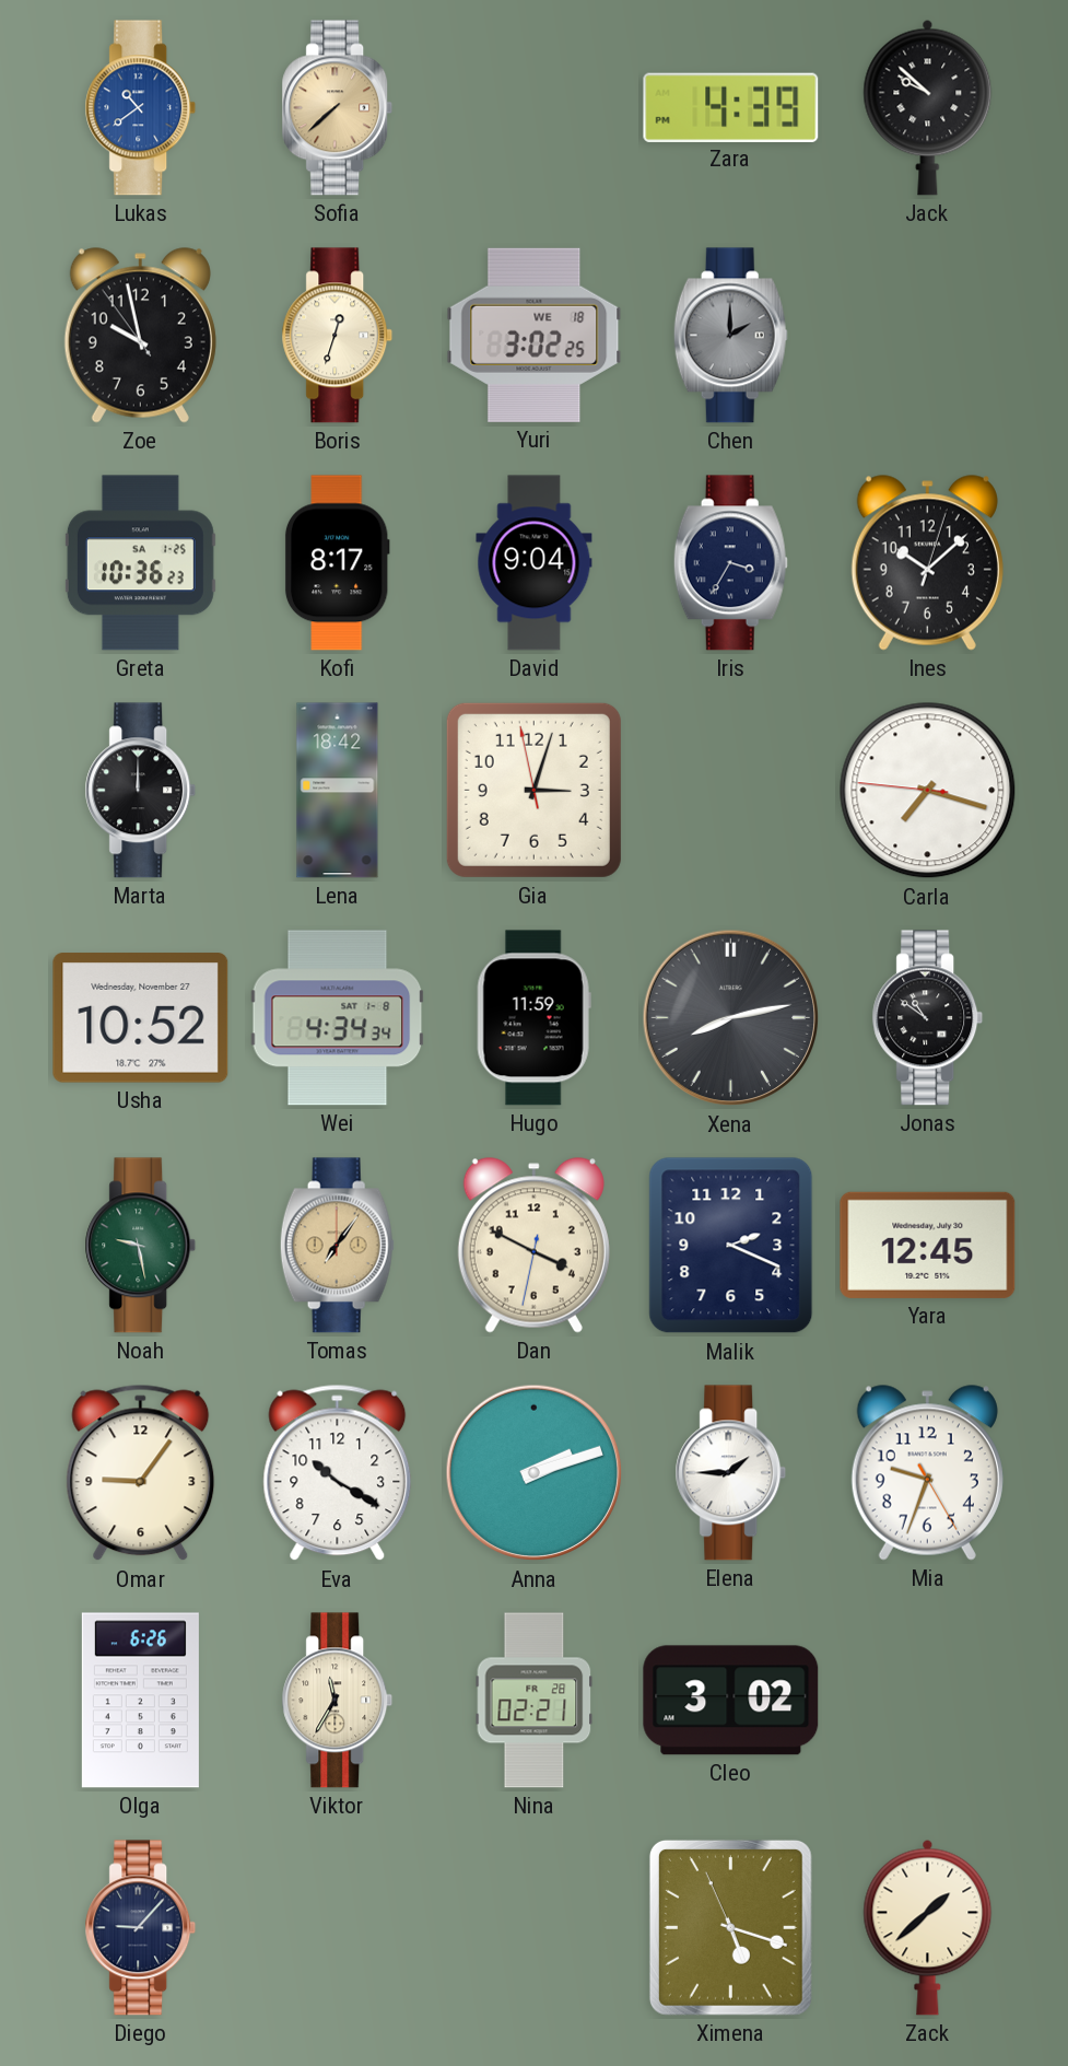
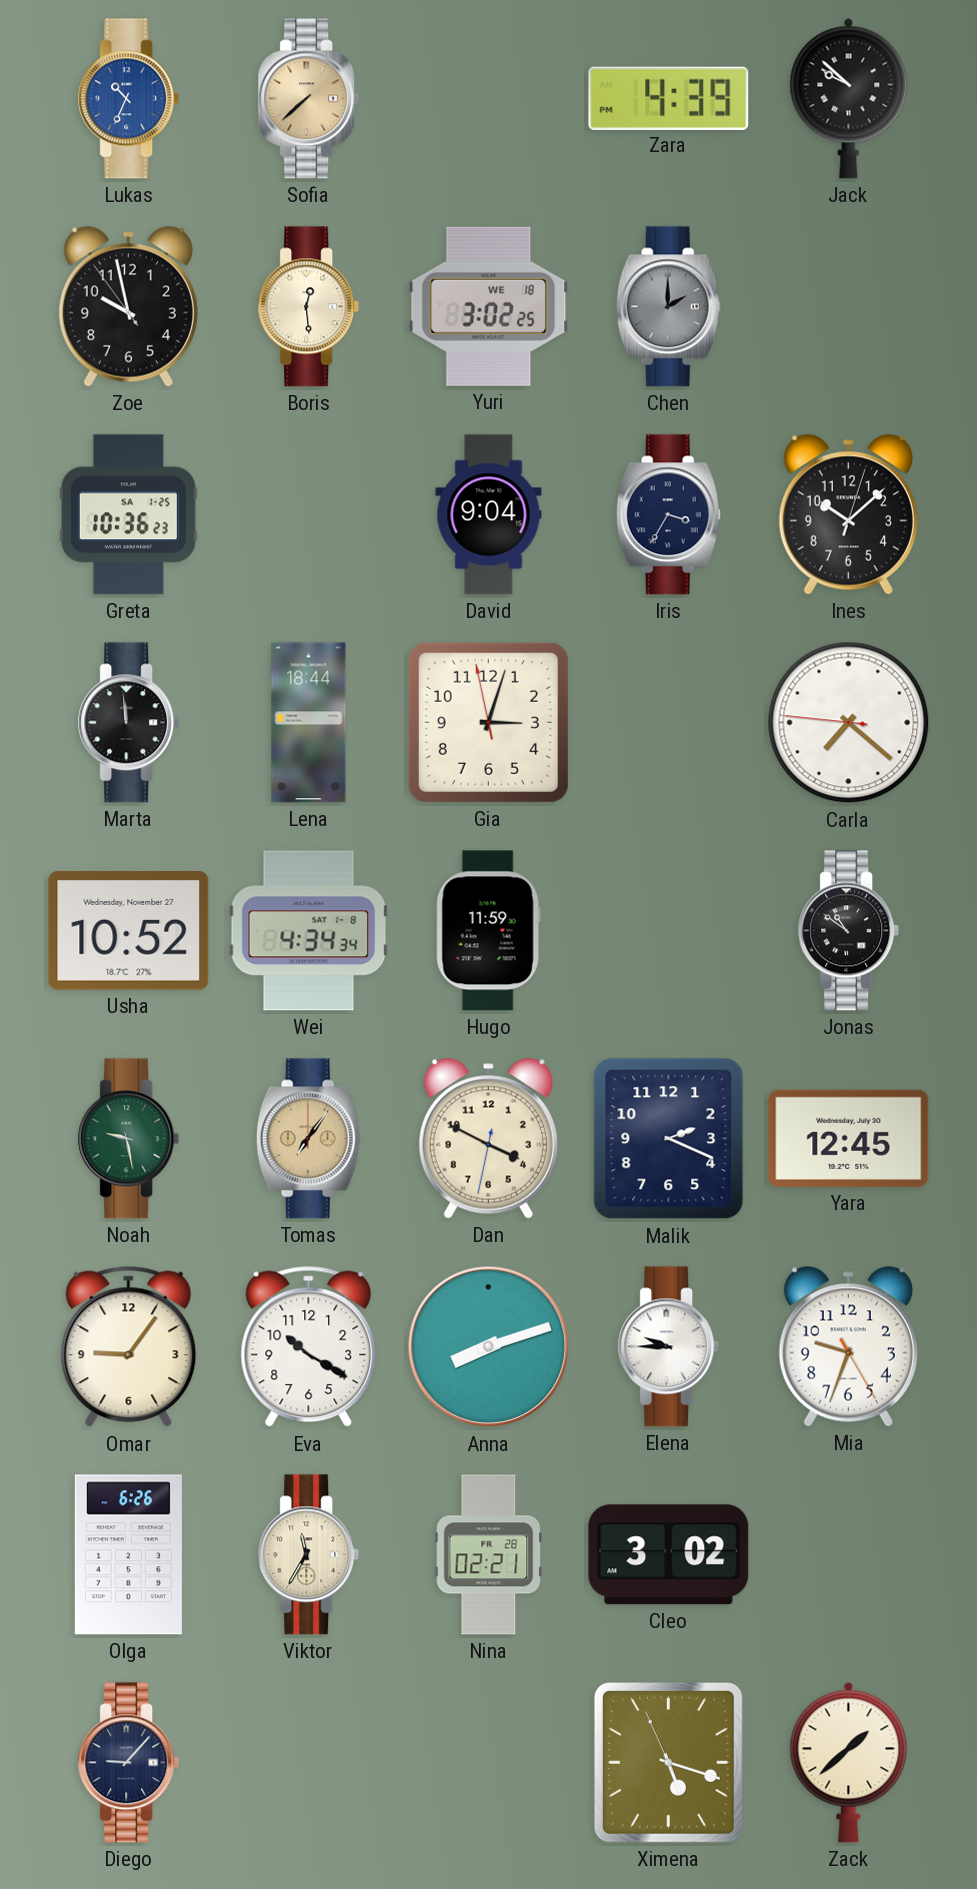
Lukas: 10:39 -> 10:34 (129, 99)
Boris: 12:33 -> 12:29 (309, 307)
Kofi: 8:17 -> none (337, 563)
Marta: 12:00 -> 11:59 (129, 723)
Lena: 18:42 -> 18:44 (309, 723)
Carla: 7:17 -> 7:21 (849, 723)
Xena: 8:13 -> none (731, 1018)
Anna: 2:12 -> 8:12 (489, 1347)
Elena: 1:45 -> 9:45 (669, 1347)
